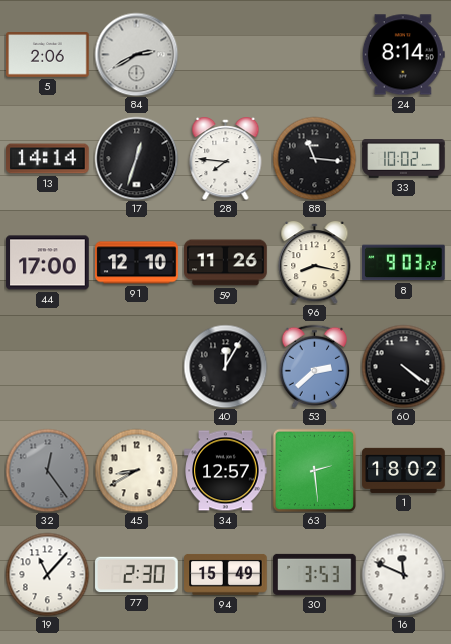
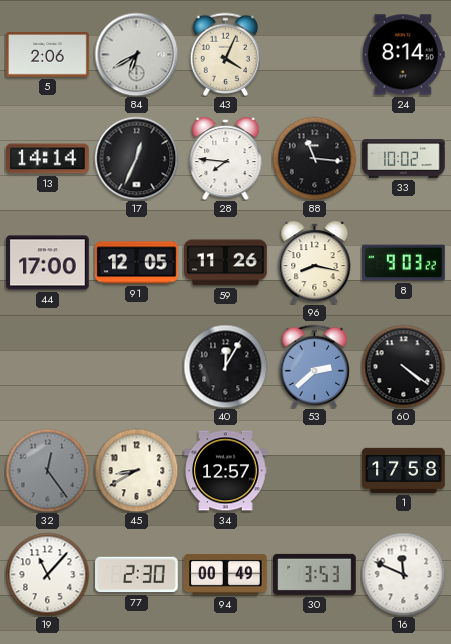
84: 2:40 -> 6:40 (136, 54)
43: none -> 4:04 (226, 54)
17: 12:33 -> 12:34 (136, 158)
91: 12:10 -> 12:05 (137, 263)
63: 2:29 -> none (314, 470)
1: 18:02 -> 17:58 (404, 470)
94: 15:49 -> 00:49 (226, 574)
